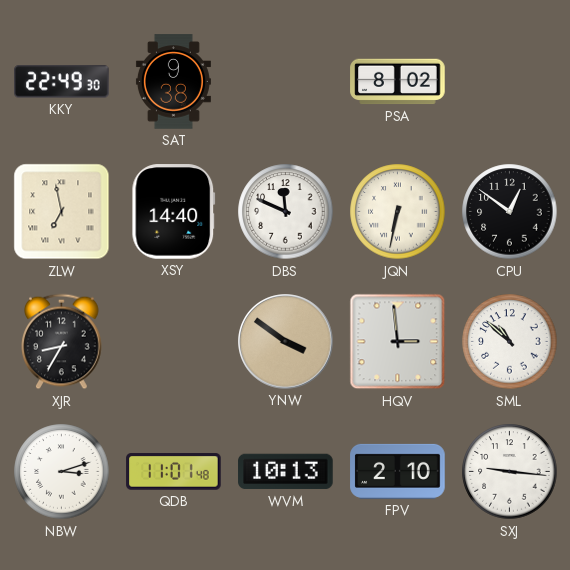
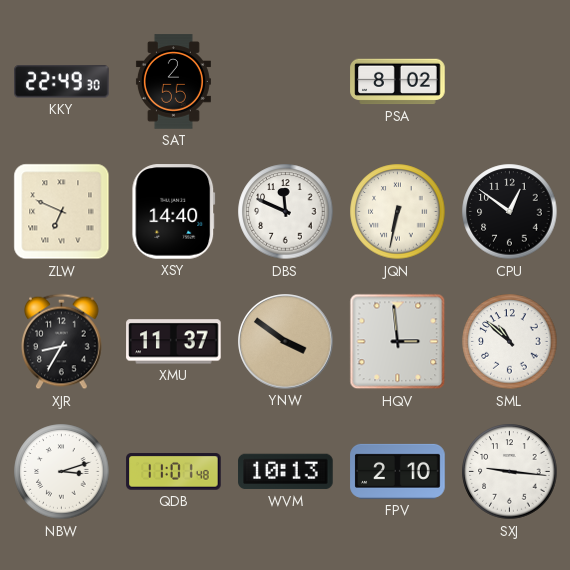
SAT: 9:38 -> 2:55 (173, 82)
ZLW: 6:58 -> 6:49 (62, 212)
XMU: none -> 11:37 (174, 342)
